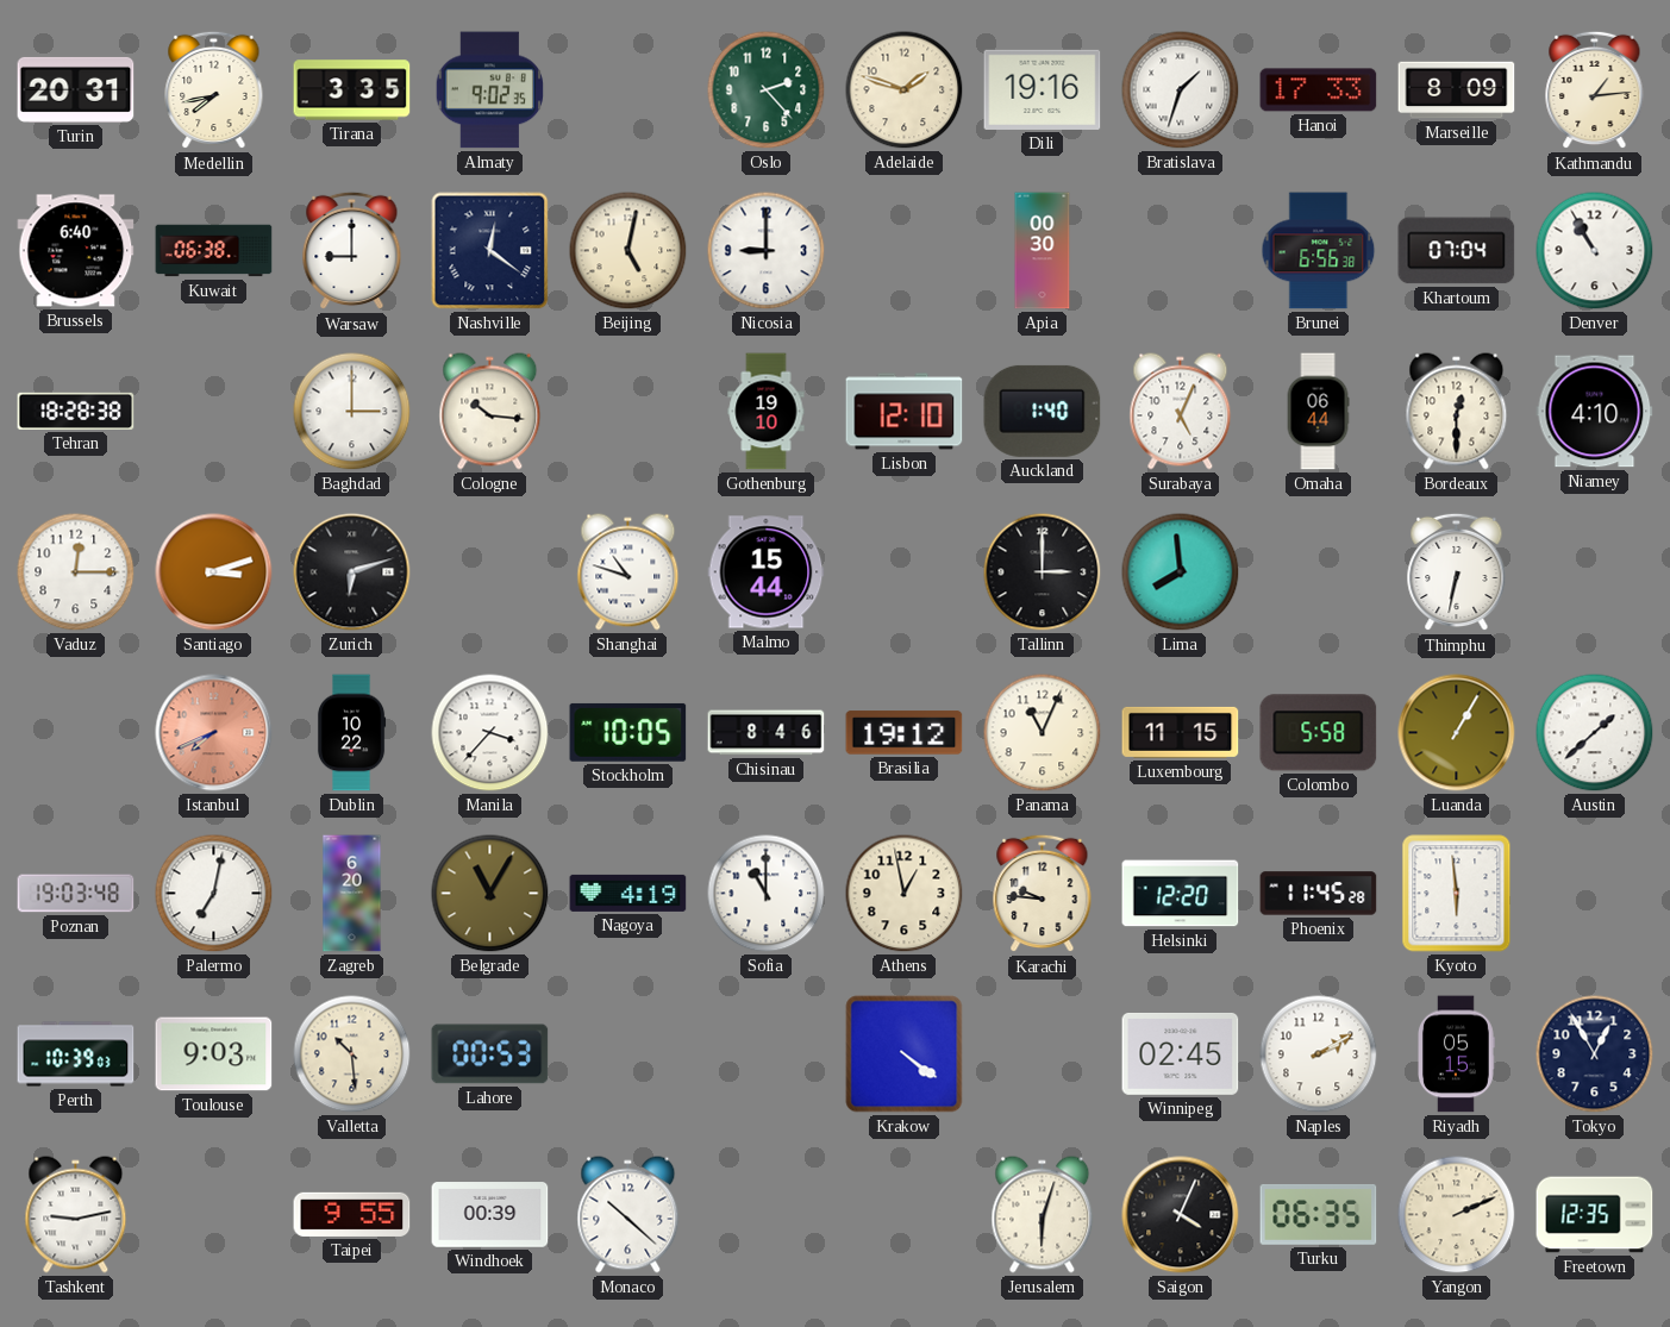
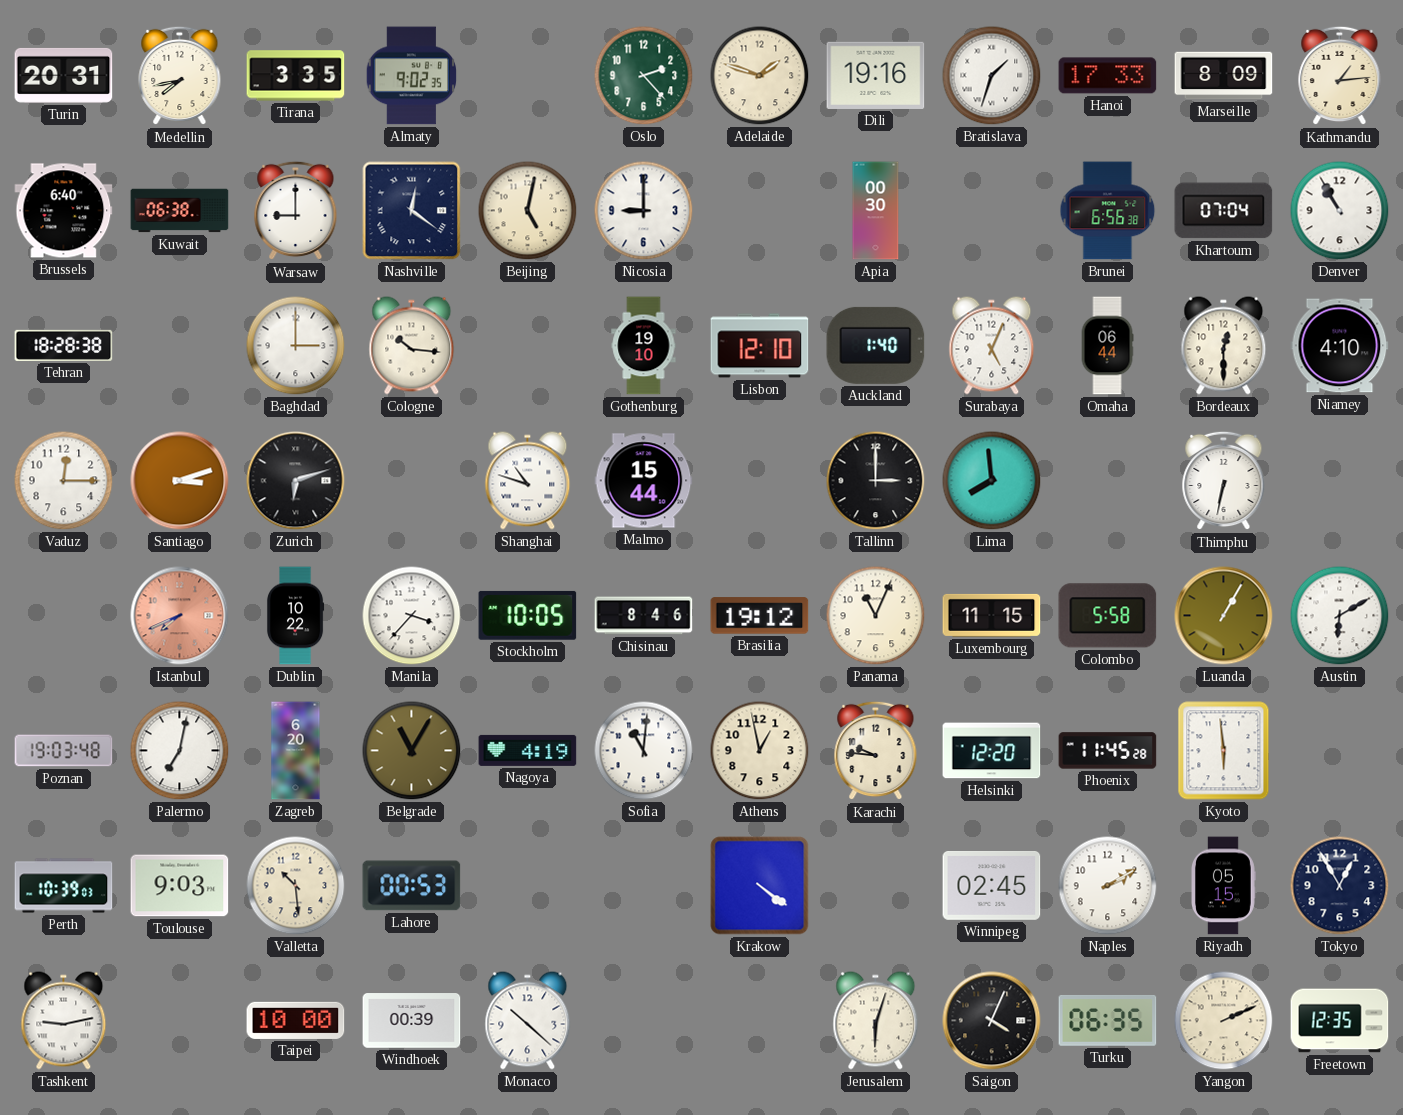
Austin: 1:38 -> 6:10 (1340, 616)
Sofia: 11:00 -> 11:01 (644, 751)
Taipei: 9:55 -> 10:00 (296, 1020)
